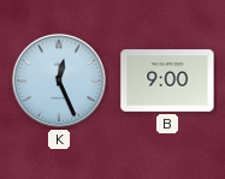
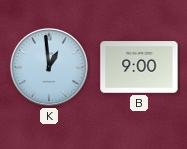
K: 12:26 -> 12:59 (49, 67)
